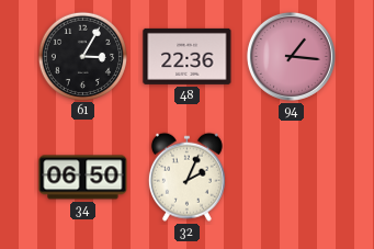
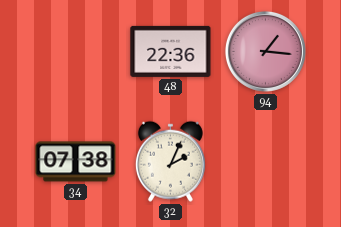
61: 3:05 -> none (82, 56)
34: 06:50 -> 07:38 (76, 162)
